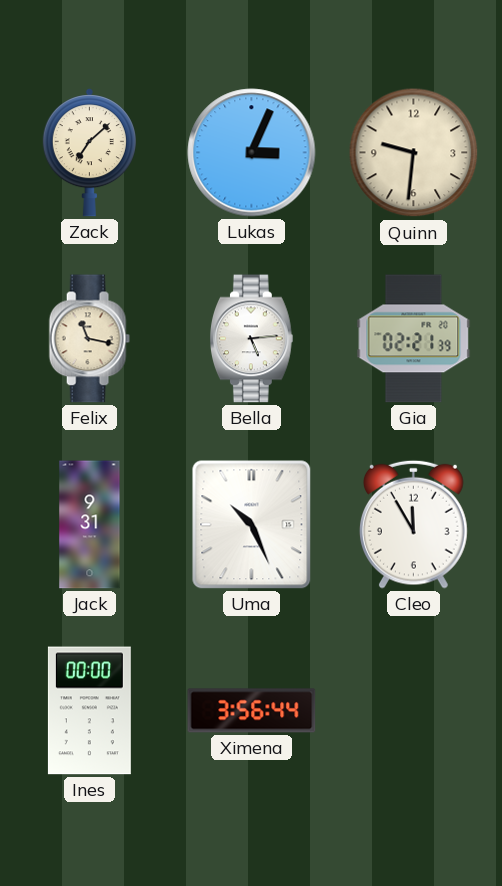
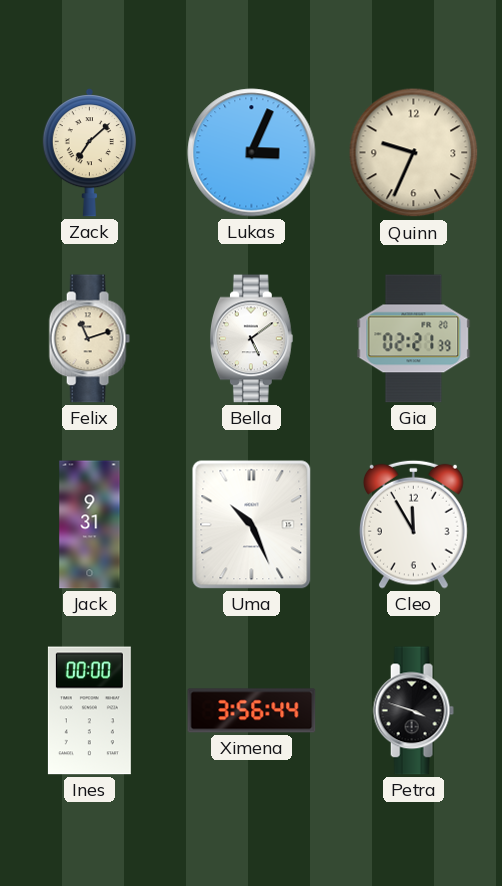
Quinn: 9:31 -> 9:34 (414, 153)
Felix: 11:17 -> 11:12 (89, 339)
Bella: 5:14 -> 5:09 (252, 339)
Petra: none -> 3:48 (413, 711)
